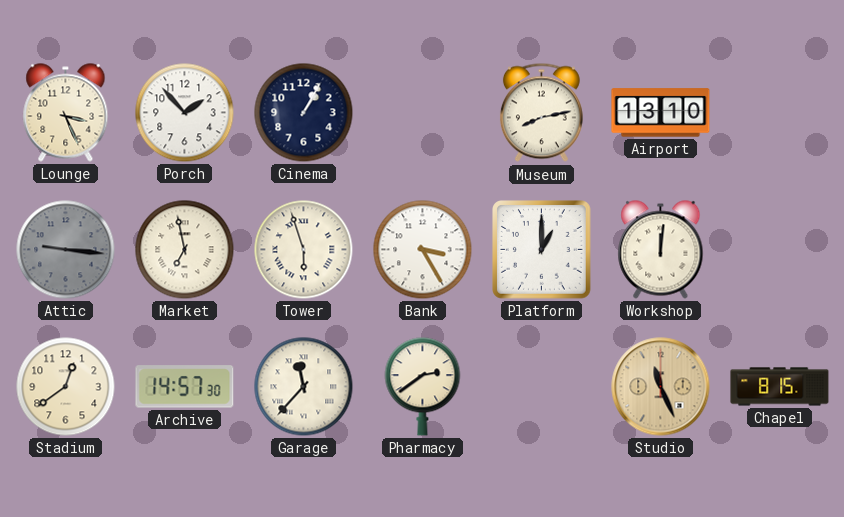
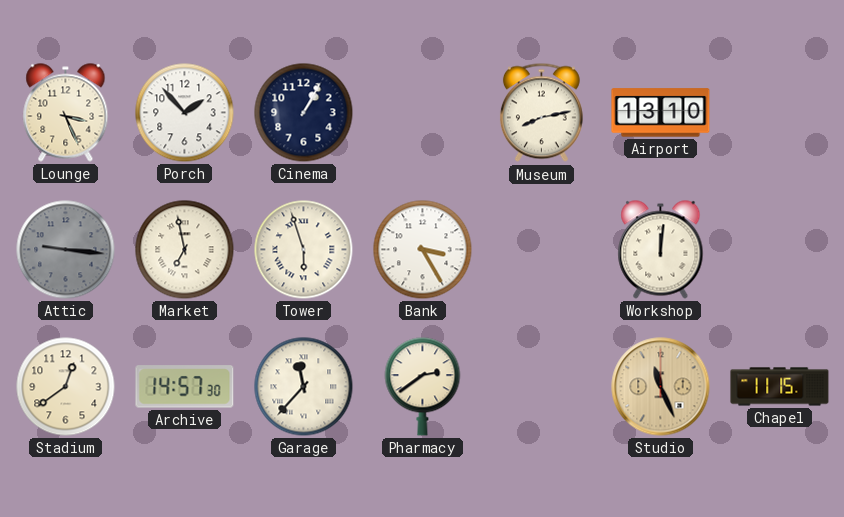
Platform: 1:00 -> none (542, 250)
Chapel: 8:15 -> 11:15 (780, 387)
